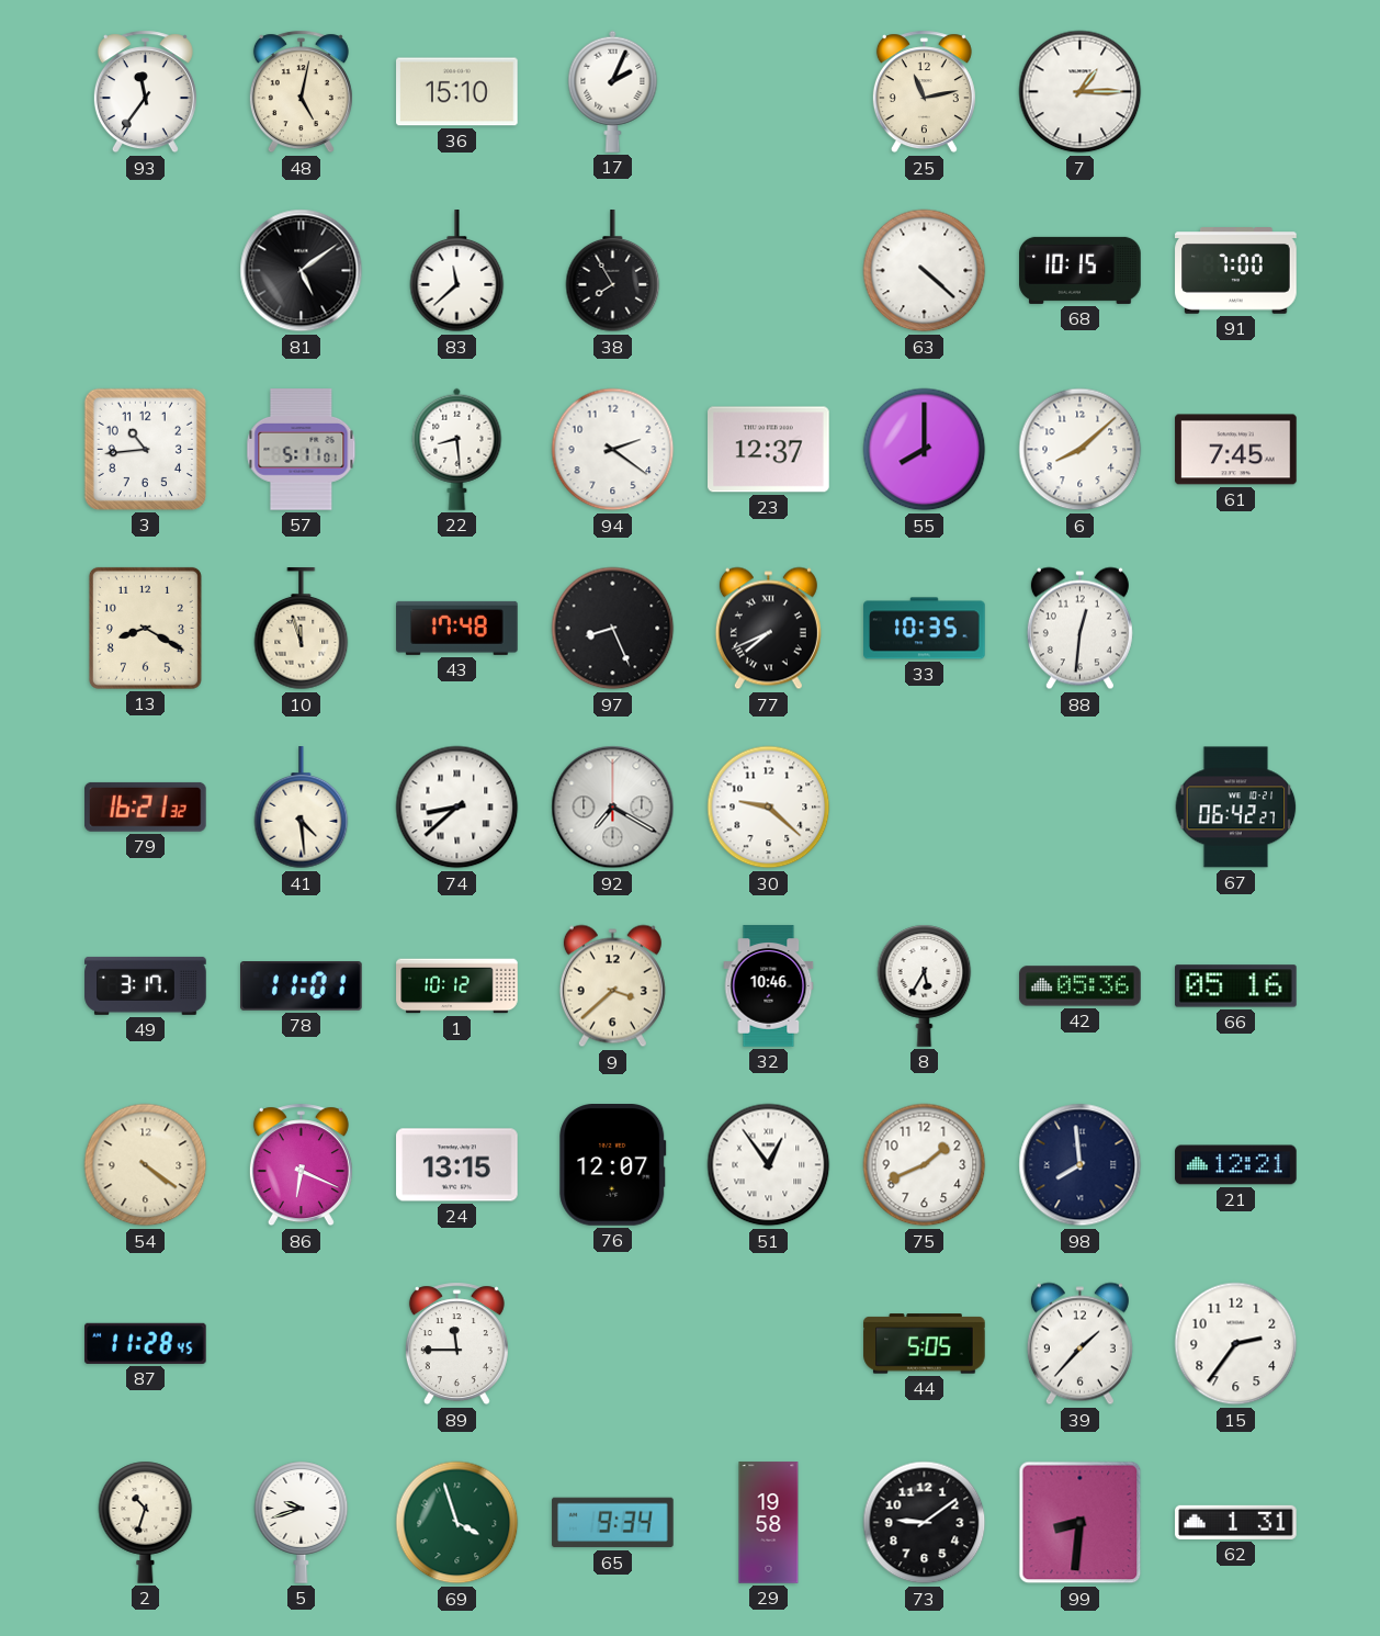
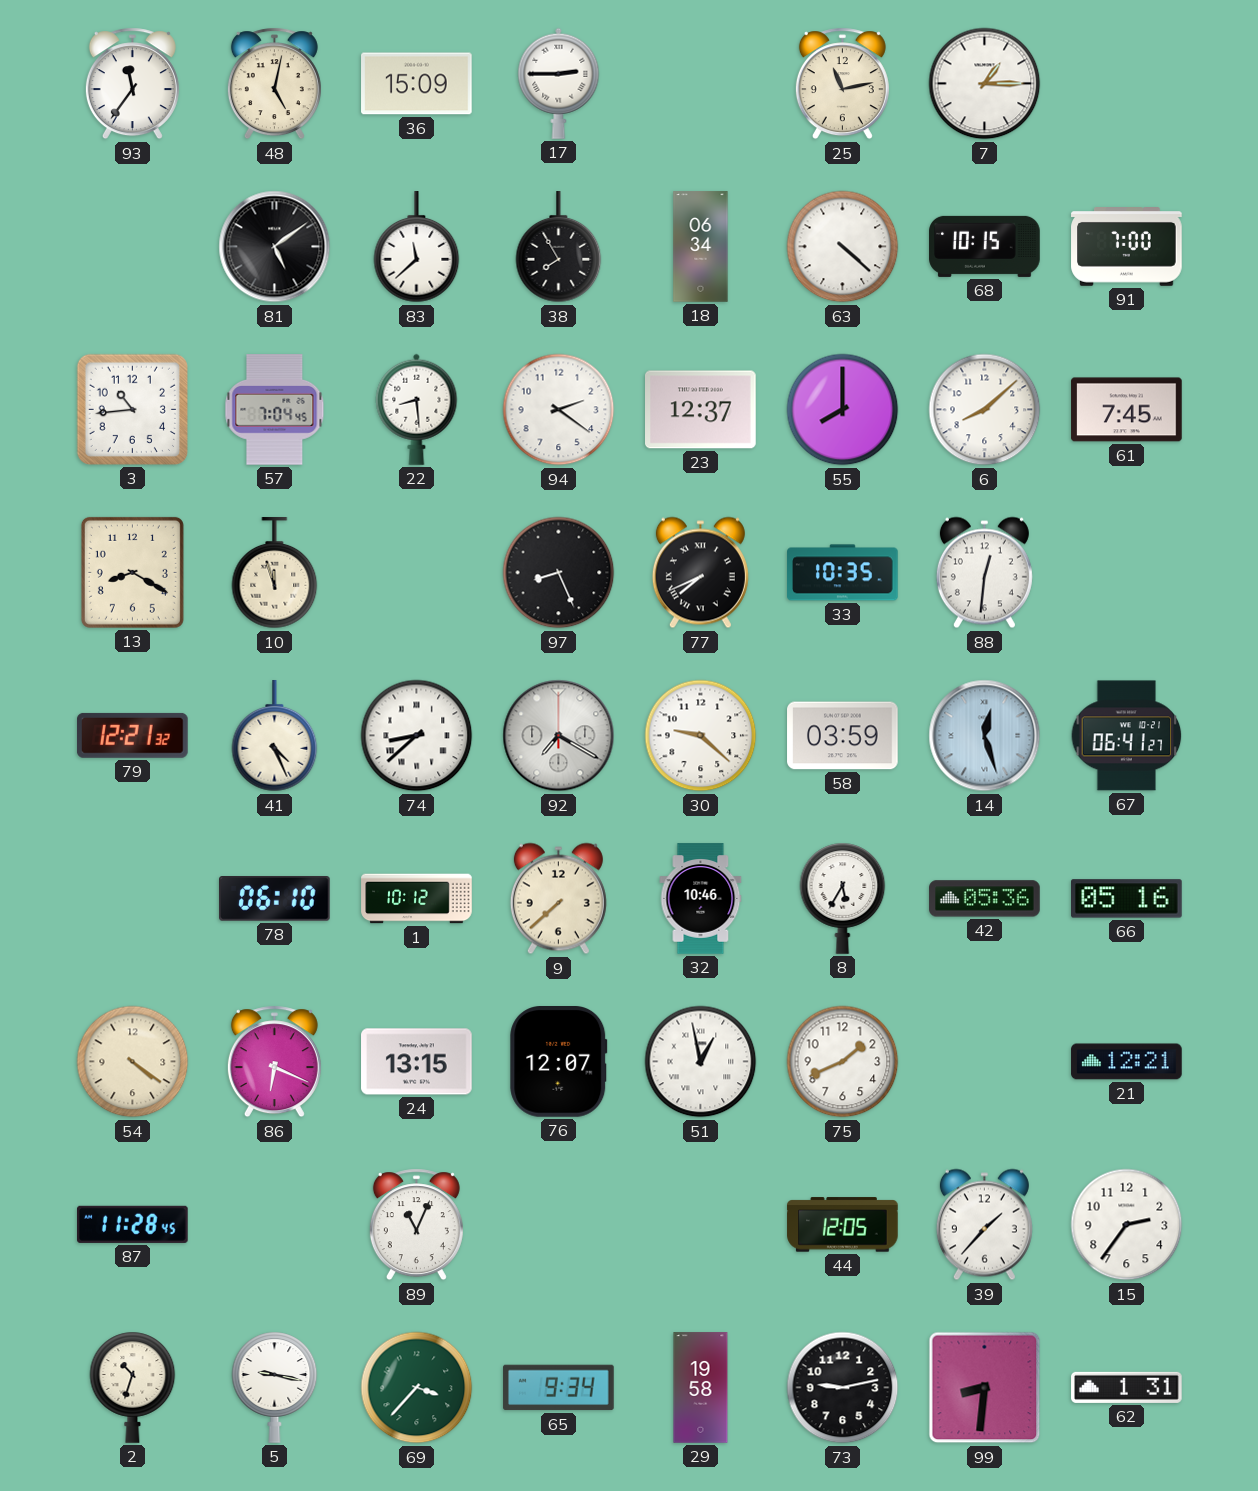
36: 15:10 -> 15:09 (417, 84)
17: 2:04 -> 2:45 (559, 83)
18: none -> 06:34 (701, 247)
57: 5:11 -> 7:04 (275, 410)
43: 17:48 -> none (457, 628)
79: 16:21 -> 12:21 (133, 735)
41: 4:29 -> 4:26 (275, 736)
58: none -> 03:59 (843, 736)
14: none -> 12:27 (985, 736)
67: 06:42 -> 06:41 (1127, 736)
49: 3:17 -> none (146, 985)
78: 11:01 -> 06:10 (275, 899)
9: 3:38 -> 7:38 (558, 899)
51: 12:54 -> 12:58 (701, 1062)
98: 7:59 -> none (1081, 1165)
89: 11:45 -> 11:04 (416, 1225)
44: 5:05 -> 12:05 (843, 1225)
5: 9:42 -> 9:17 (275, 1387)
69: 3:57 -> 3:37 (417, 1388)
73: 9:09 -> 9:13 (843, 1388)
